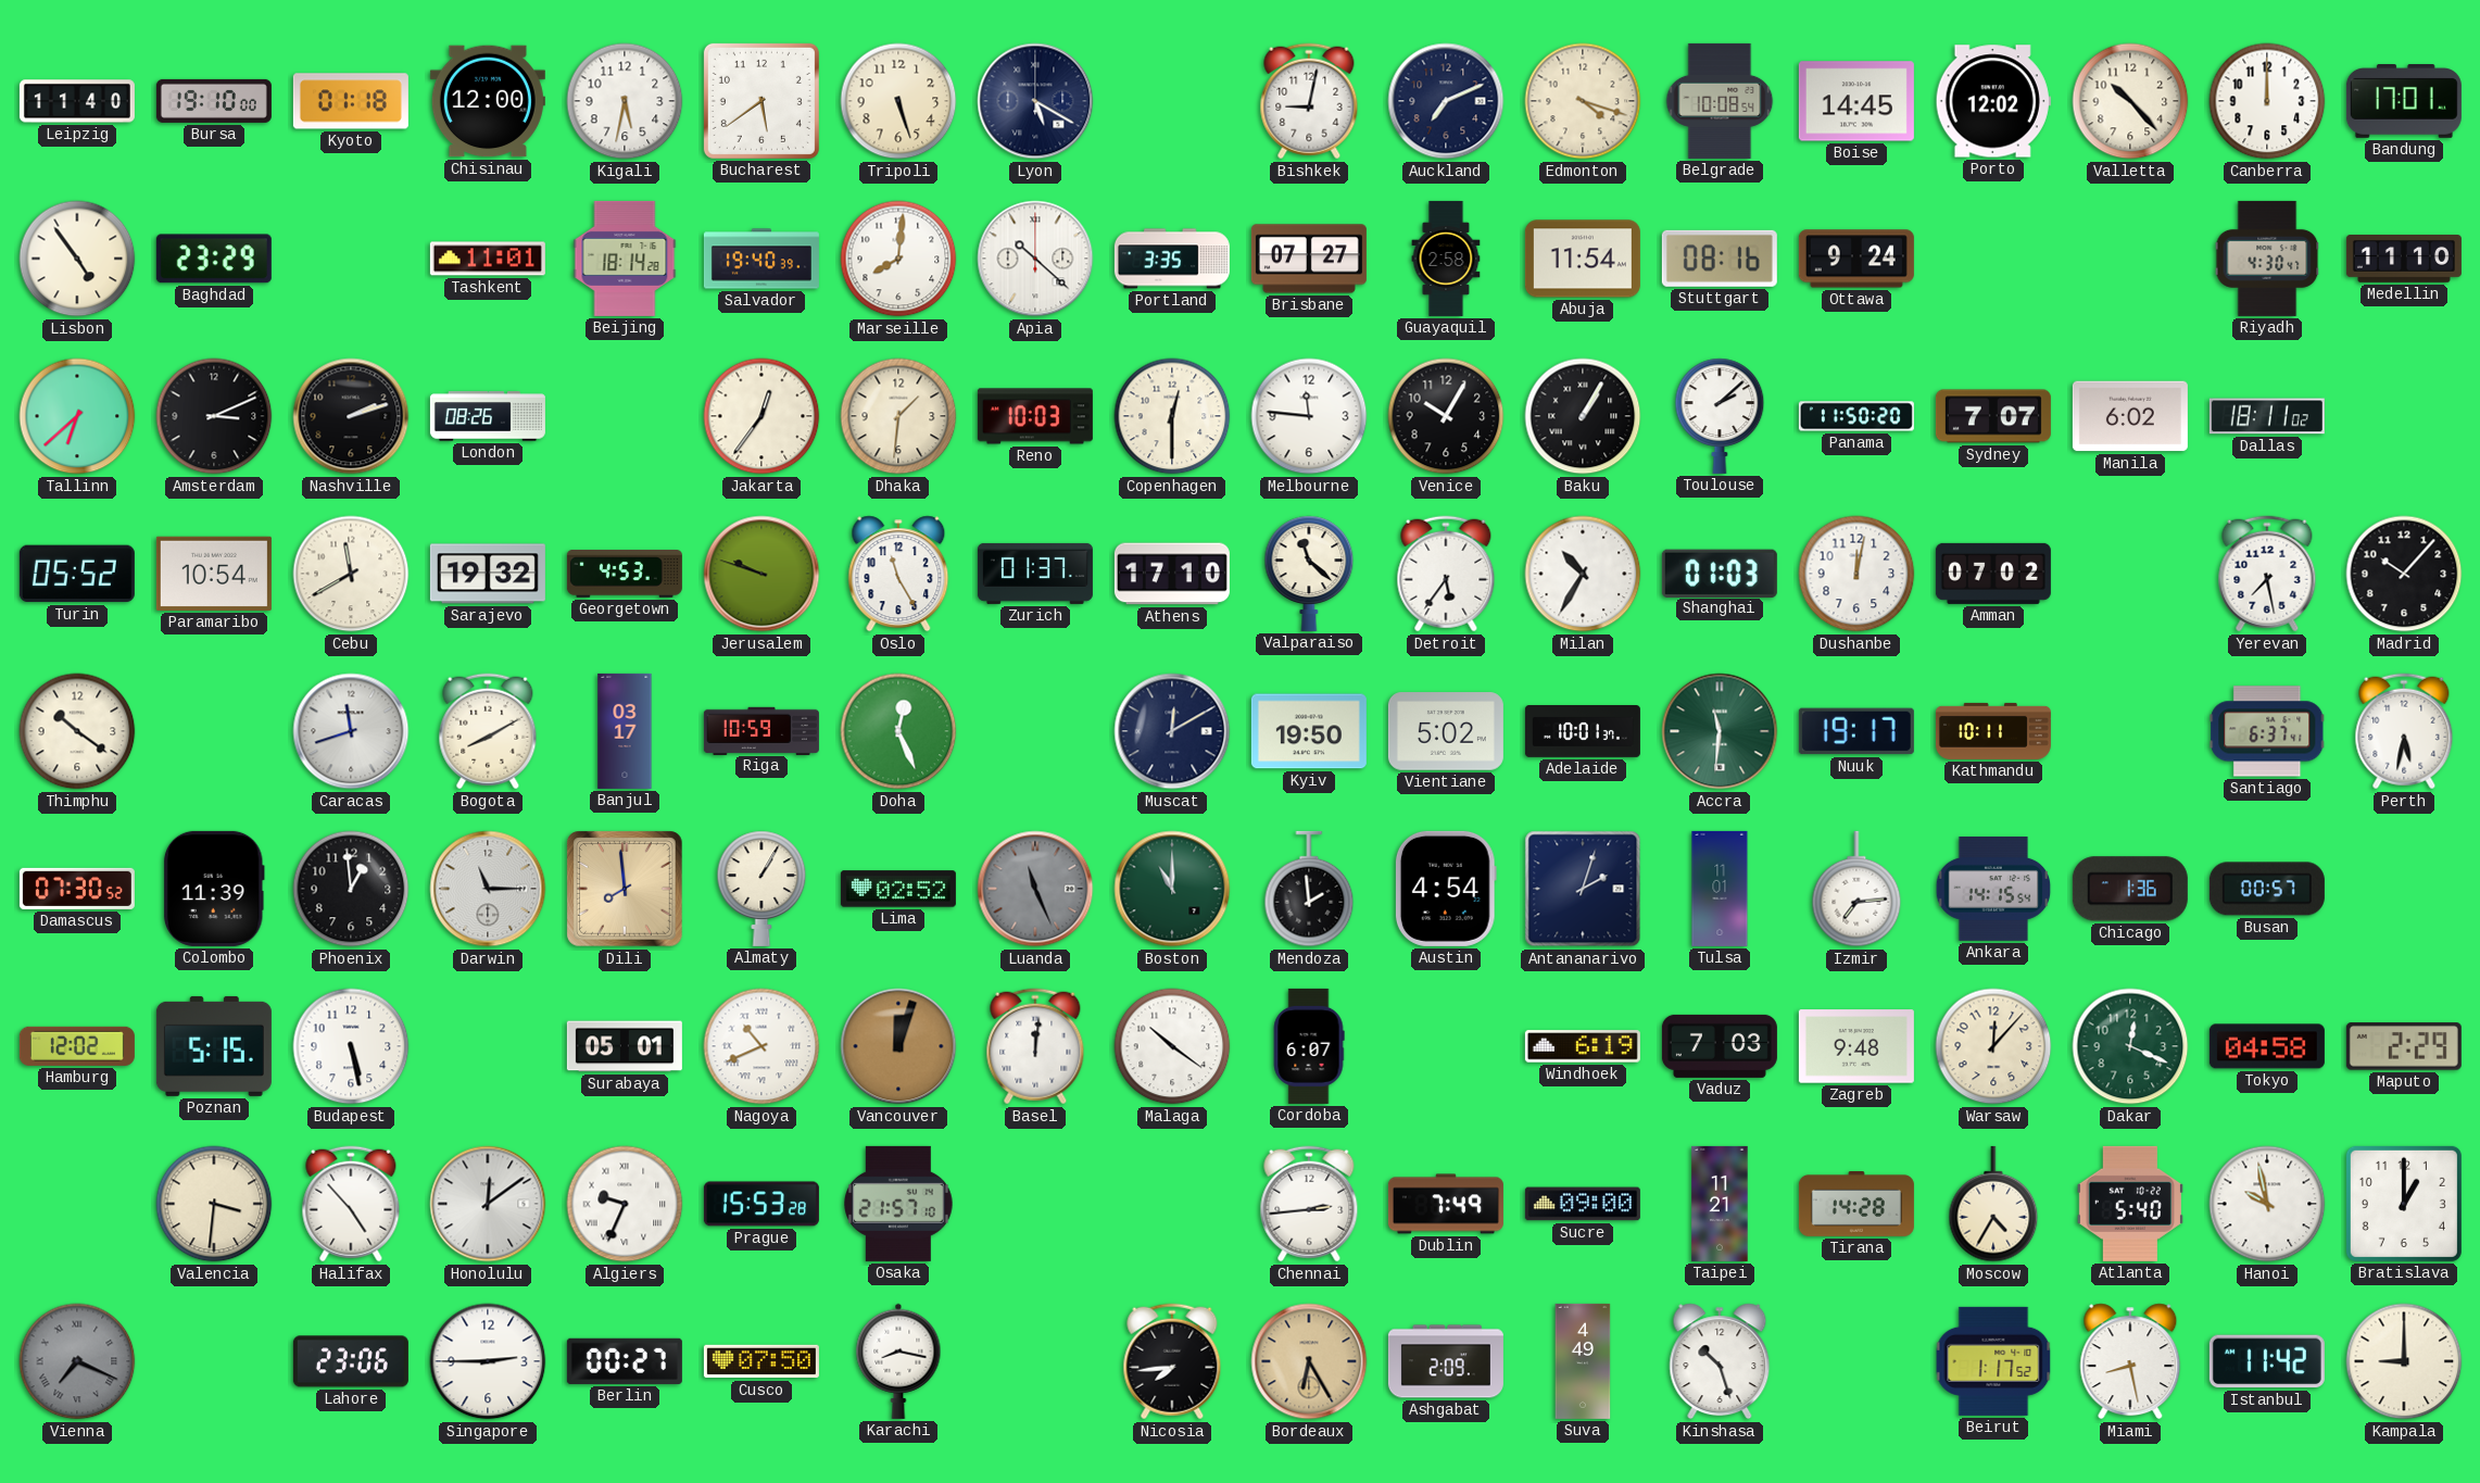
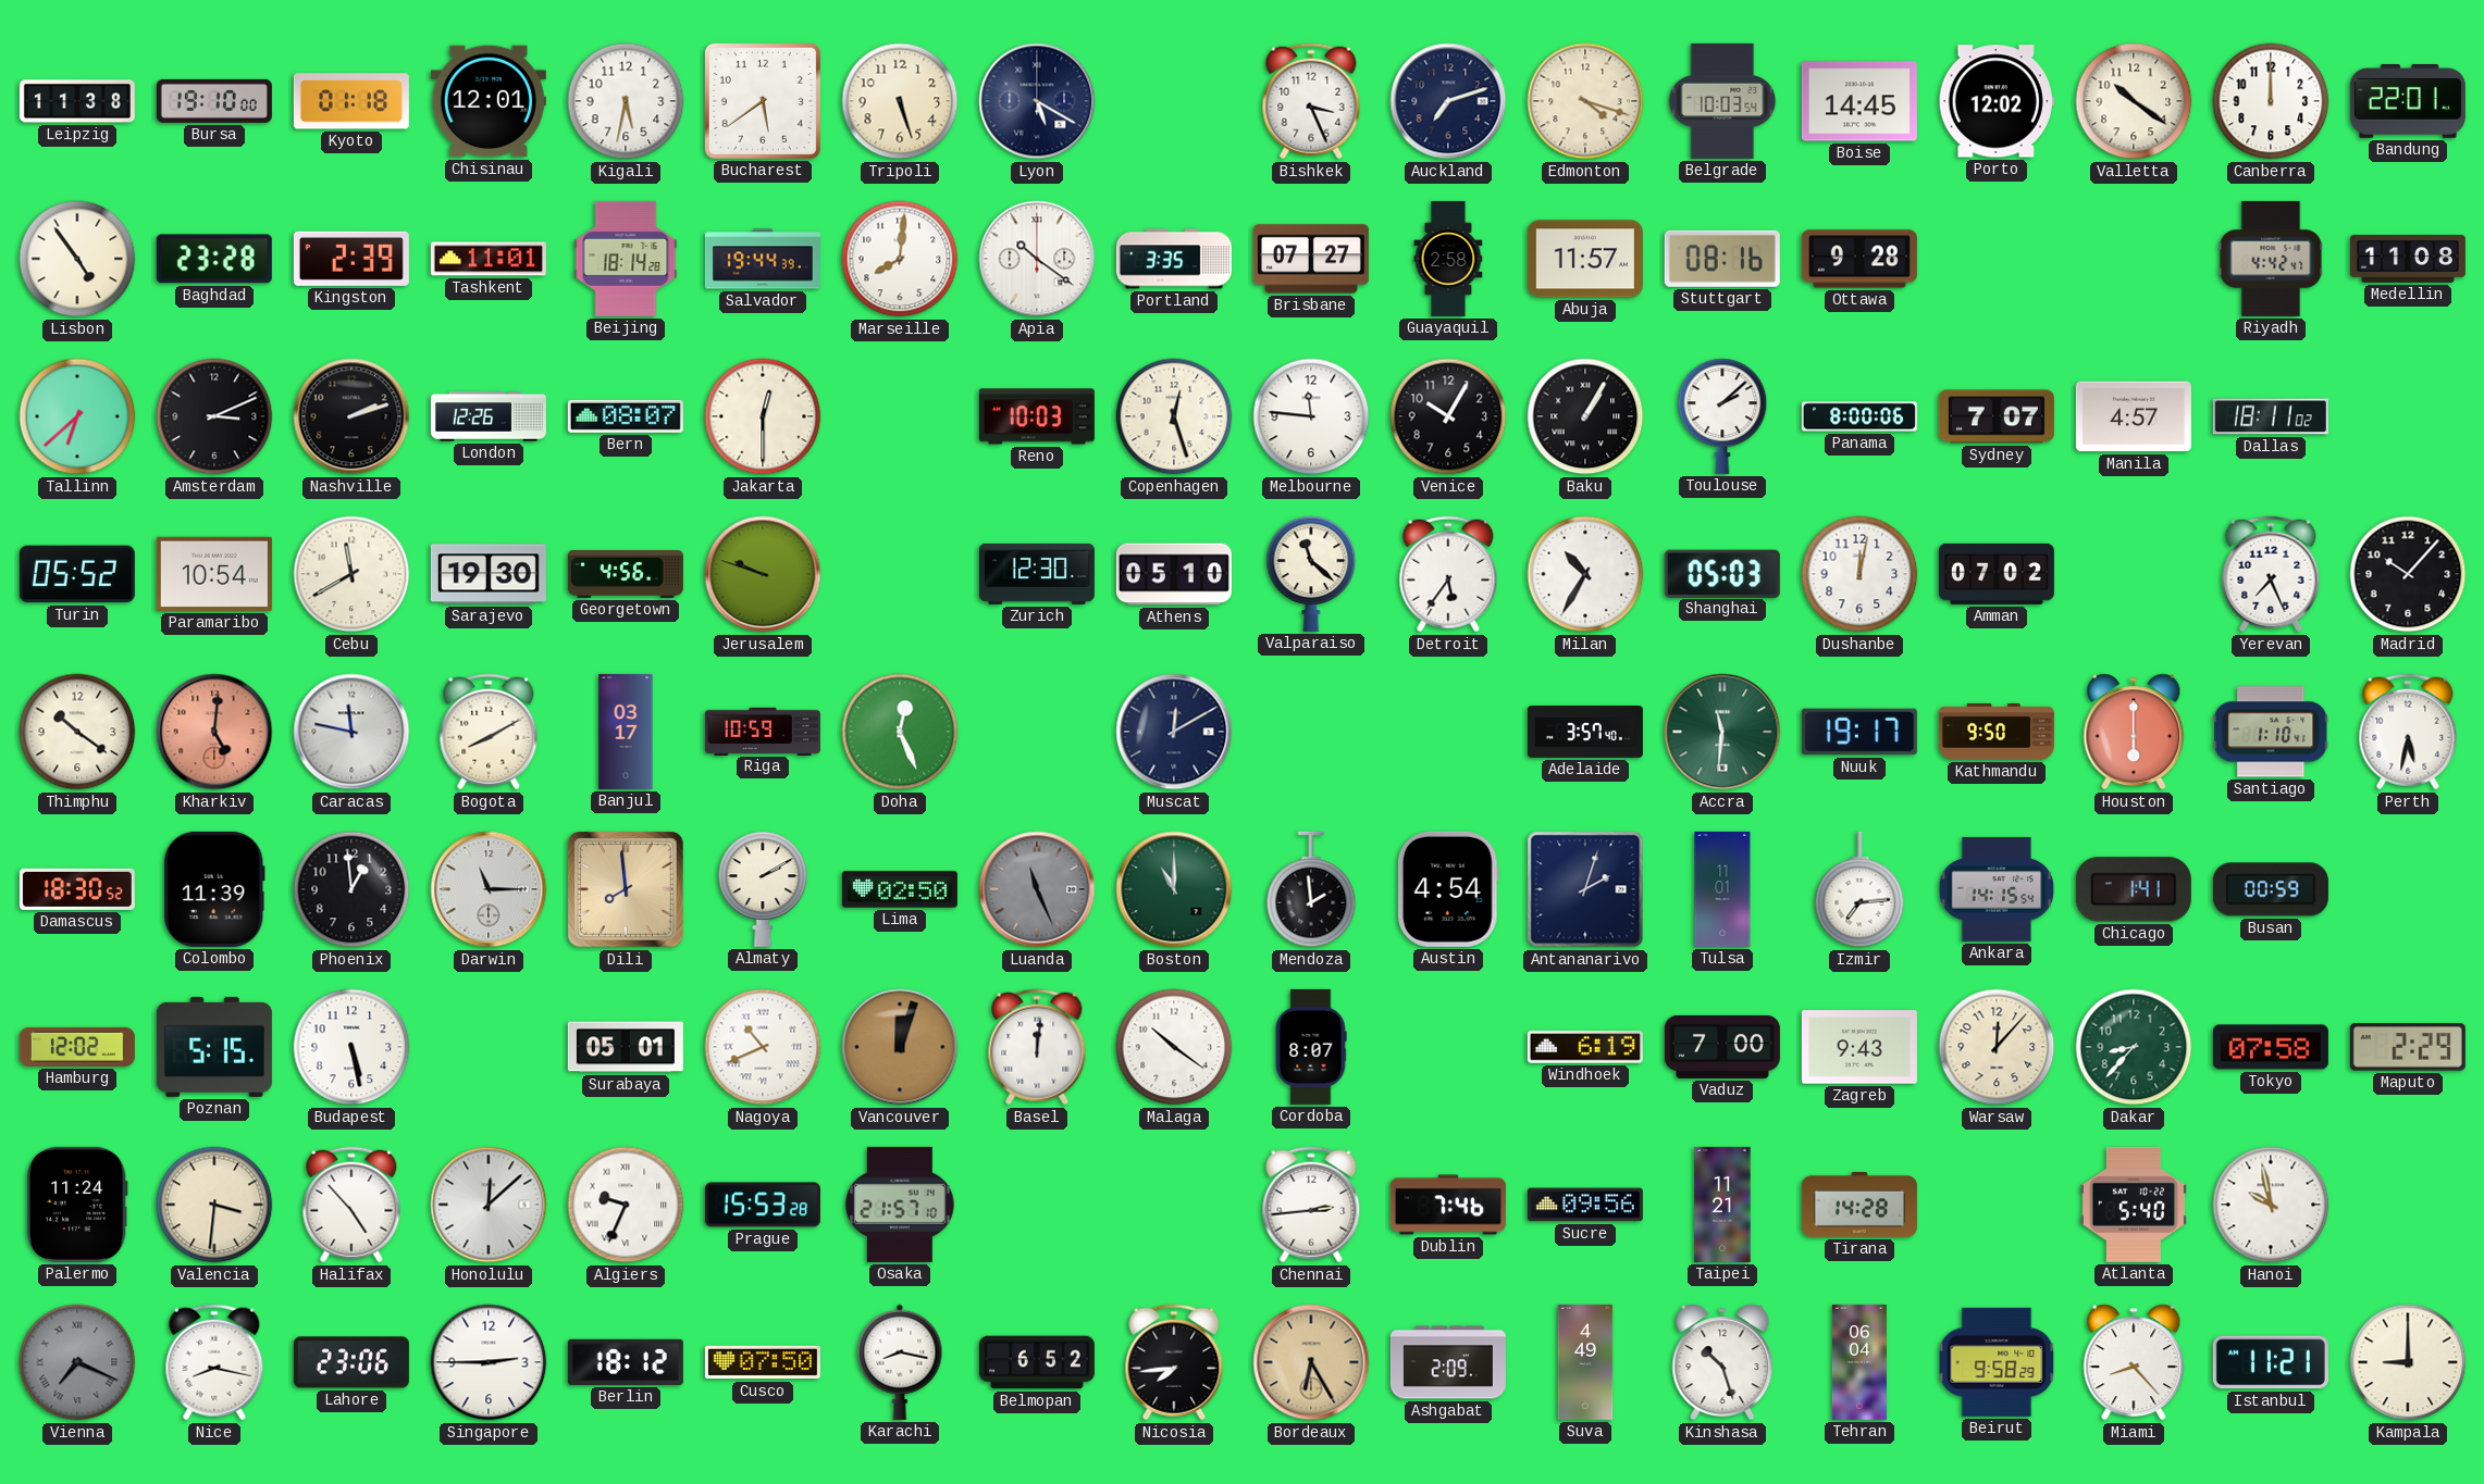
Leipzig: 11:40 -> 11:38 (77, 101)
Chisinau: 12:00 -> 12:01 (489, 101)
Bishkek: 9:02 -> 3:26 (1311, 101)
Auckland: 7:11 -> 7:12 (1448, 101)
Belgrade: 10:08 -> 10:03 (1722, 101)
Valletta: 10:23 -> 10:21 (2134, 101)
Bandung: 17:01 -> 22:01 (2408, 102)
Baghdad: 23:29 -> 23:28 (214, 259)
Kingston: none -> 2:39 (351, 259)
Salvador: 19:40 -> 19:44 (763, 259)
Apia: 10:22 -> 10:21 (1037, 259)
Abuja: 11:54 -> 11:57 (1585, 259)
Ottawa: 9:24 -> 9:28 (1859, 259)
Riyadh: 4:30 -> 4:42 (2271, 259)
Medellin: 11:10 -> 11:08 (2408, 260)
London: 08:26 -> 12:26 (489, 416)
Bern: none -> 08:07 (626, 416)
Jakarta: 12:36 -> 12:30 (763, 416)
Dhaka: 1:31 -> none (898, 416)
Copenhagen: 12:30 -> 12:27 (1174, 416)
Panama: 11:50 -> 8:00 (1859, 416)
Manila: 6:02 -> 4:57 (2134, 416)
Sarajevo: 19:32 -> 19:30 (489, 574)
Georgetown: 4:53 -> 4:56 (626, 575)
Oslo: 11:25 -> none (898, 574)
Zurich: 01:37 -> 12:30 (1037, 574)
Athens: 17:10 -> 05:10 (1174, 574)
Shanghai: 01:03 -> 05:03 (1722, 573)
Yerevan: 7:28 -> 7:26 (2271, 574)
Kharkiv: none -> 5:01 (214, 732)
Caracas: 11:42 -> 11:47 (351, 732)
Kyiv: 19:50 -> none (1309, 731)
Vientiane: 5:02 -> none (1446, 731)
Adelaide: 10:01 -> 3:57 (1585, 733)
Kathmandu: 10:11 -> 9:50 (1997, 732)
Houston: none -> 6:00 (2134, 732)
Santiago: 6:37 -> 1:10 (2271, 732)
Damascus: 07:30 -> 18:30 (77, 889)
Almaty: 1:05 -> 2:10 (763, 889)
Lima: 02:52 -> 02:50 (900, 889)
Chicago: 1:36 -> 1:41 (2134, 889)
Busan: 00:57 -> 00:59 (2271, 889)
Cordoba: 6:07 -> 8:07 (1311, 1047)
Vaduz: 7:03 -> 7:00 (1722, 1047)
Zagreb: 9:48 -> 9:43 (1859, 1047)
Dakar: 12:19 -> 8:37 (2134, 1047)
Tokyo: 04:58 -> 07:58 (2271, 1047)
Palermo: none -> 11:24 (77, 1205)
Honolulu: 12:09 -> 12:08 (489, 1205)
Dublin: 7:49 -> 7:46 (1448, 1205)
Sucre: 09:00 -> 09:56 (1585, 1205)
Moscow: 4:35 -> none (1993, 1204)
Bratislava: 1:00 -> none (2404, 1204)
Nice: none -> 8:17 (214, 1362)
Berlin: 00:27 -> 18:12 (626, 1362)
Belmopan: none -> 6:52 (1037, 1362)
Tehran: none -> 06:04 (1859, 1362)
Beirut: 1:17 -> 9:58 (1997, 1362)
Miami: 8:28 -> 8:23 (2134, 1362)
Istanbul: 11:42 -> 11:21 (2271, 1362)
